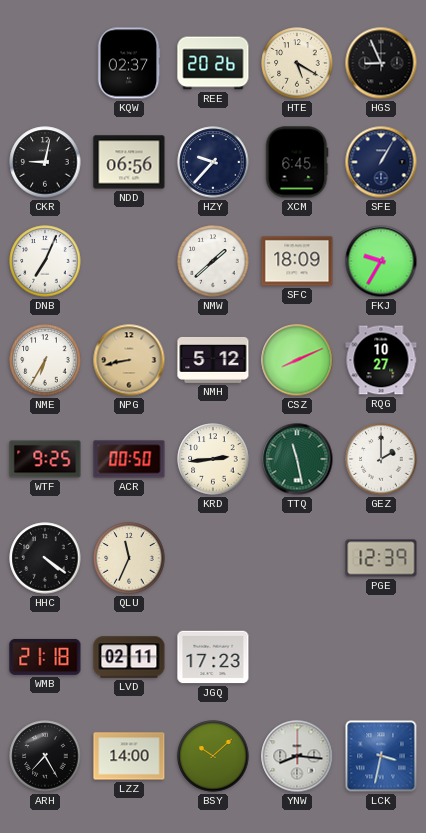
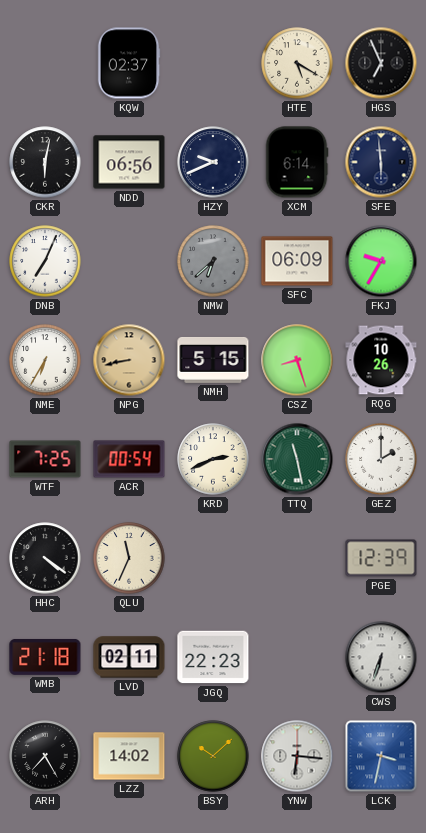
REE: 20:26 -> none (213, 63)
HGS: 8:56 -> 6:56 (381, 63)
CKR: 9:02 -> 6:02 (45, 162)
HZY: 9:37 -> 9:41 (213, 162)
XCM: 6:45 -> 6:14 (297, 162)
SFE: 1:05 -> 5:59 (381, 162)
NMW: 1:38 -> 6:38 (213, 261)
NMW dial: white -> grey (213, 261)
SFC: 18:09 -> 06:09 (297, 261)
NMH: 5:12 -> 5:15 (213, 360)
CSZ: 8:11 -> 8:27 (297, 360)
RQG: 10:27 -> 10:26 (381, 360)
WTF: 9:25 -> 7:25 (45, 459)
ACR: 00:50 -> 00:54 (129, 459)
KRD: 2:44 -> 2:41 (213, 459)
JGQ: 17:23 -> 22:23 (213, 657)
CWS: none -> 6:33 (381, 657)
LZZ: 14:00 -> 14:02 (129, 756)
YNW: 8:16 -> 6:16 (297, 756)
